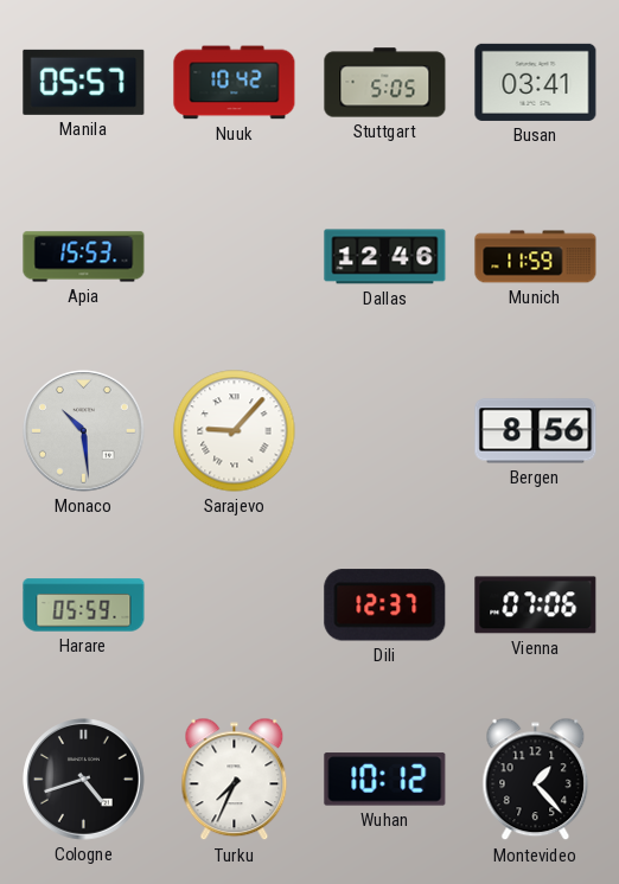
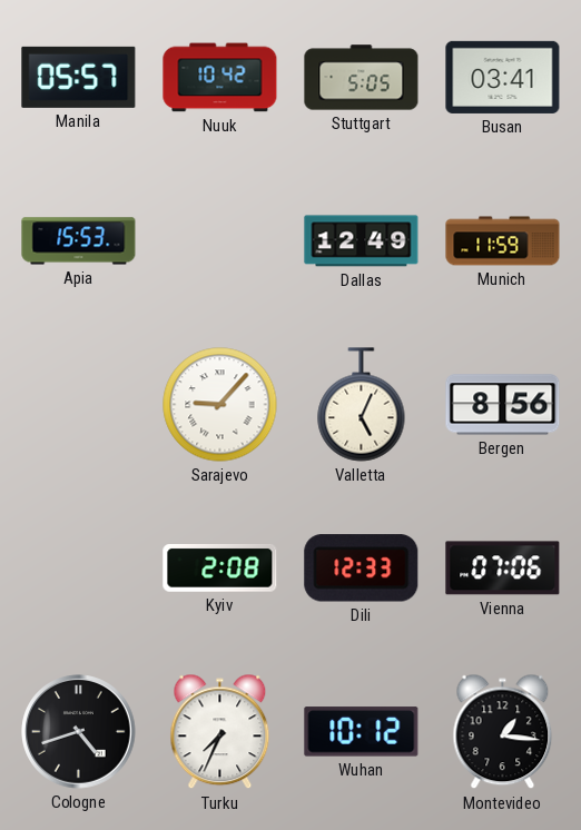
Dallas: 12:46 -> 12:49 (362, 241)
Monaco: 10:29 -> none (84, 431)
Valletta: none -> 5:04 (362, 405)
Harare: 05:59 -> none (84, 606)
Kyiv: none -> 2:08 (220, 569)
Dili: 12:37 -> 12:33 (362, 569)
Montevideo: 1:23 -> 1:16 (503, 732)
